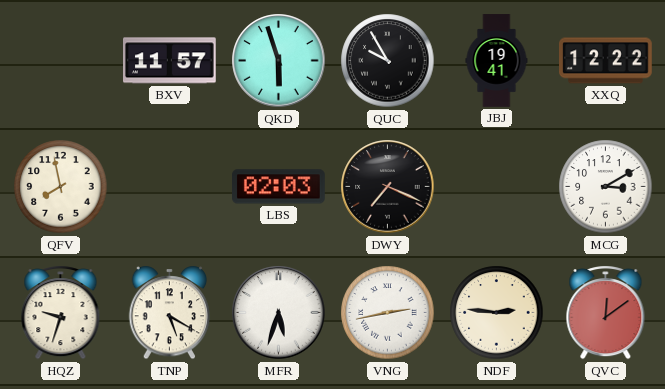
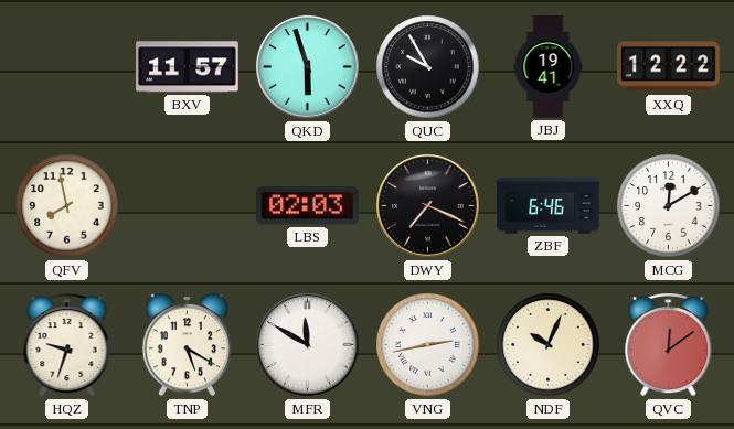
ZBF: none -> 6:46 (549, 206)
MCG: 3:10 -> 12:10 (669, 206)
MFR: 5:33 -> 11:50 (308, 345)
NDF: 2:46 -> 10:04 (549, 345)
